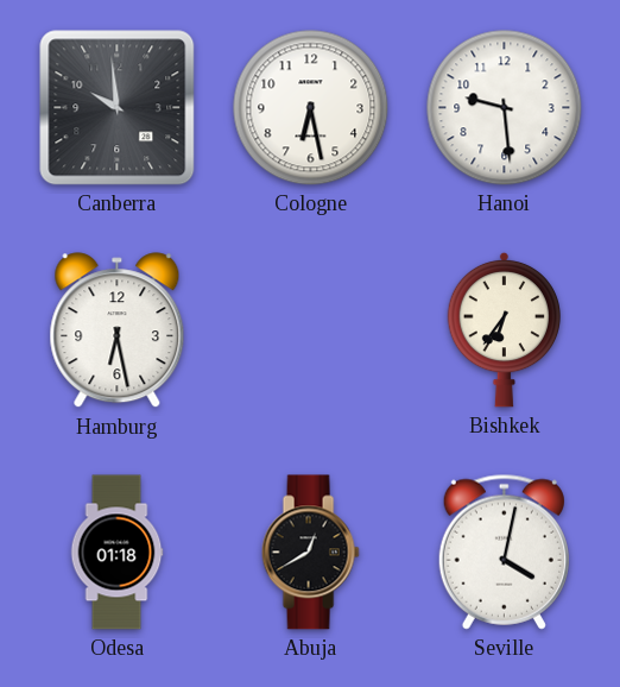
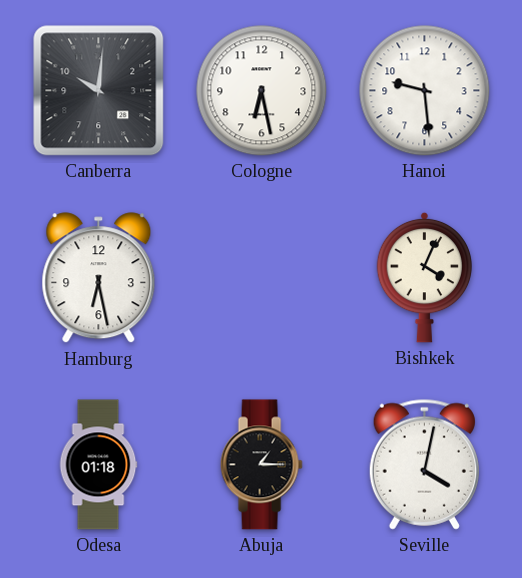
Canberra: 9:59 -> 10:01 (99, 91)
Bishkek: 6:36 -> 4:04 (424, 277)
Abuja: 12:40 -> 1:15 (261, 465)
